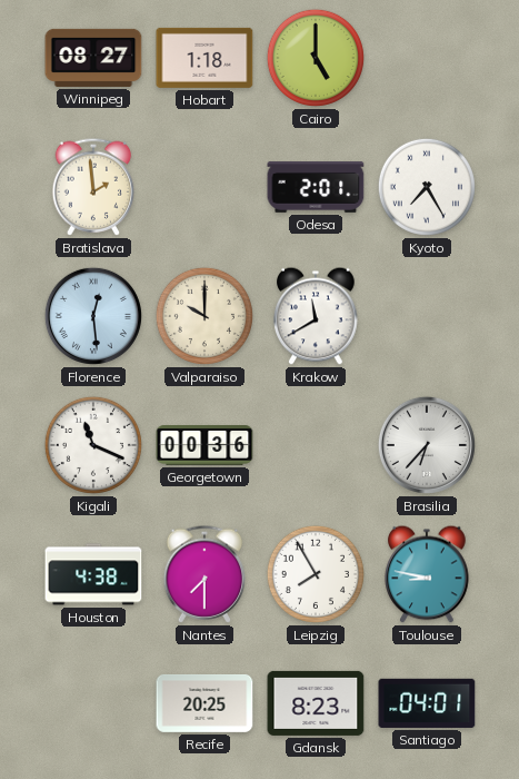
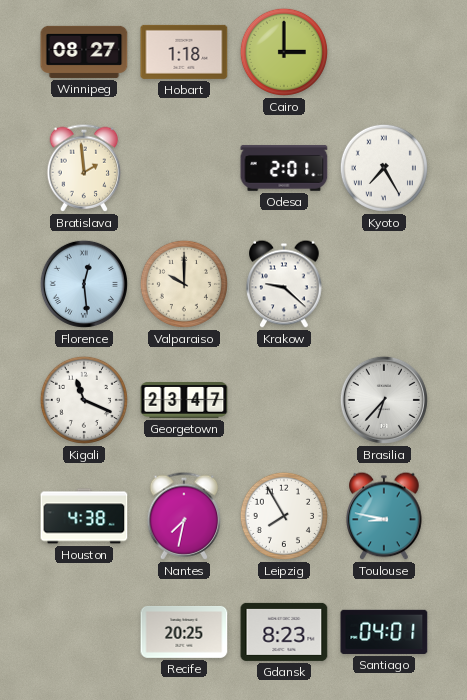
Cairo: 5:00 -> 3:00 (284, 52)
Krakow: 11:40 -> 9:22 (284, 284)
Georgetown: 00:36 -> 23:47 (184, 401)
Nantes: 7:30 -> 7:32 (184, 516)
